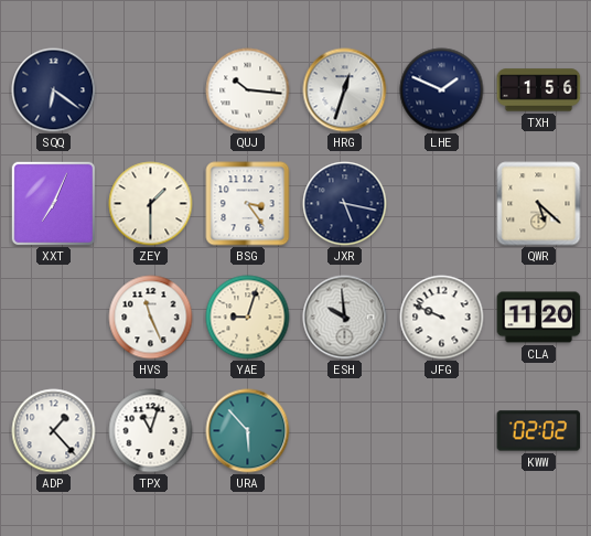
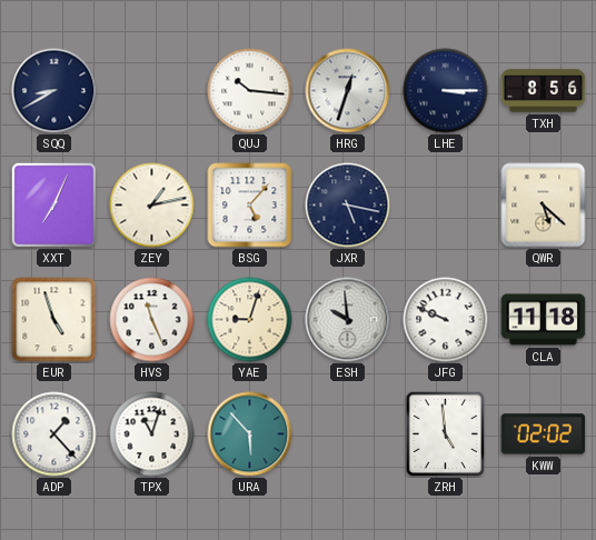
SQQ: 6:21 -> 8:40 (54, 91)
LHE: 1:49 -> 3:15 (446, 91)
TXH: 1:56 -> 8:56 (544, 91)
ZEY: 1:30 -> 1:13 (152, 206)
BSG: 3:24 -> 5:07 (250, 206)
EUR: none -> 4:57 (54, 320)
CLA: 11:20 -> 11:18 (544, 320)
ZRH: none -> 4:59 (446, 433)
